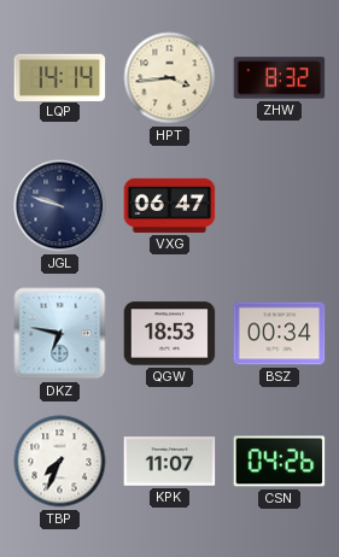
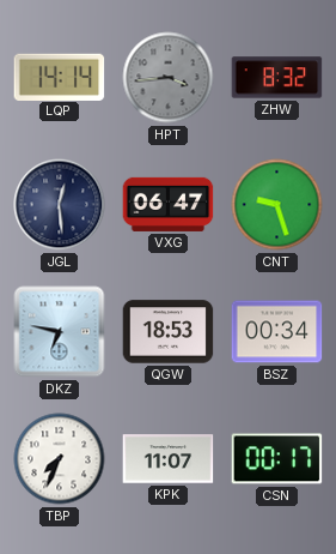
HPT dial: cream -> grey (169, 78)
JGL: 9:48 -> 12:29 (60, 205)
CNT: none -> 9:27 (277, 205)
CSN: 04:26 -> 00:17 (277, 459)
